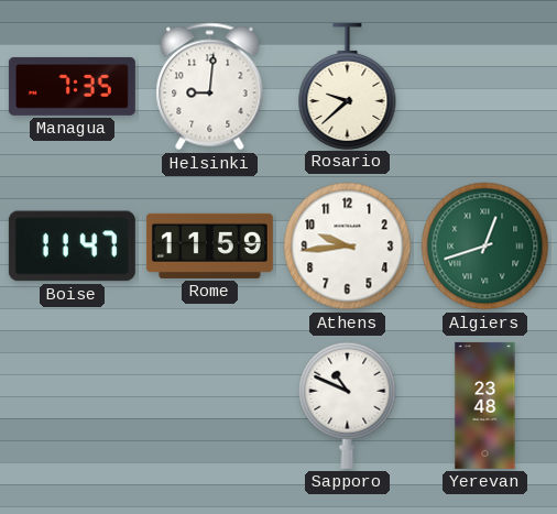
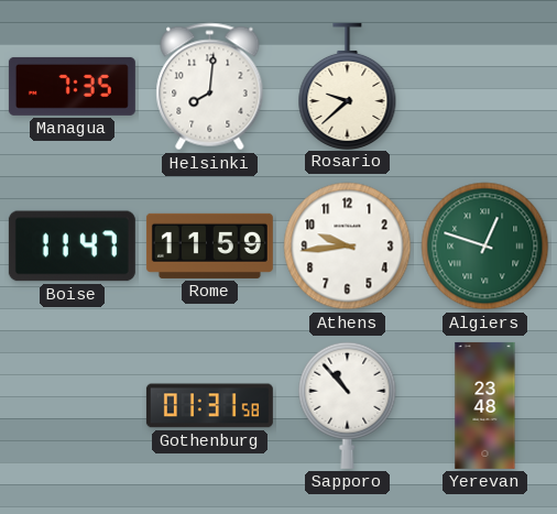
Helsinki: 9:01 -> 8:01 (210, 87)
Algiers: 12:42 -> 12:48 (485, 247)
Gothenburg: none -> 01:31 (209, 406)
Sapporo: 10:49 -> 10:53 (348, 405)
